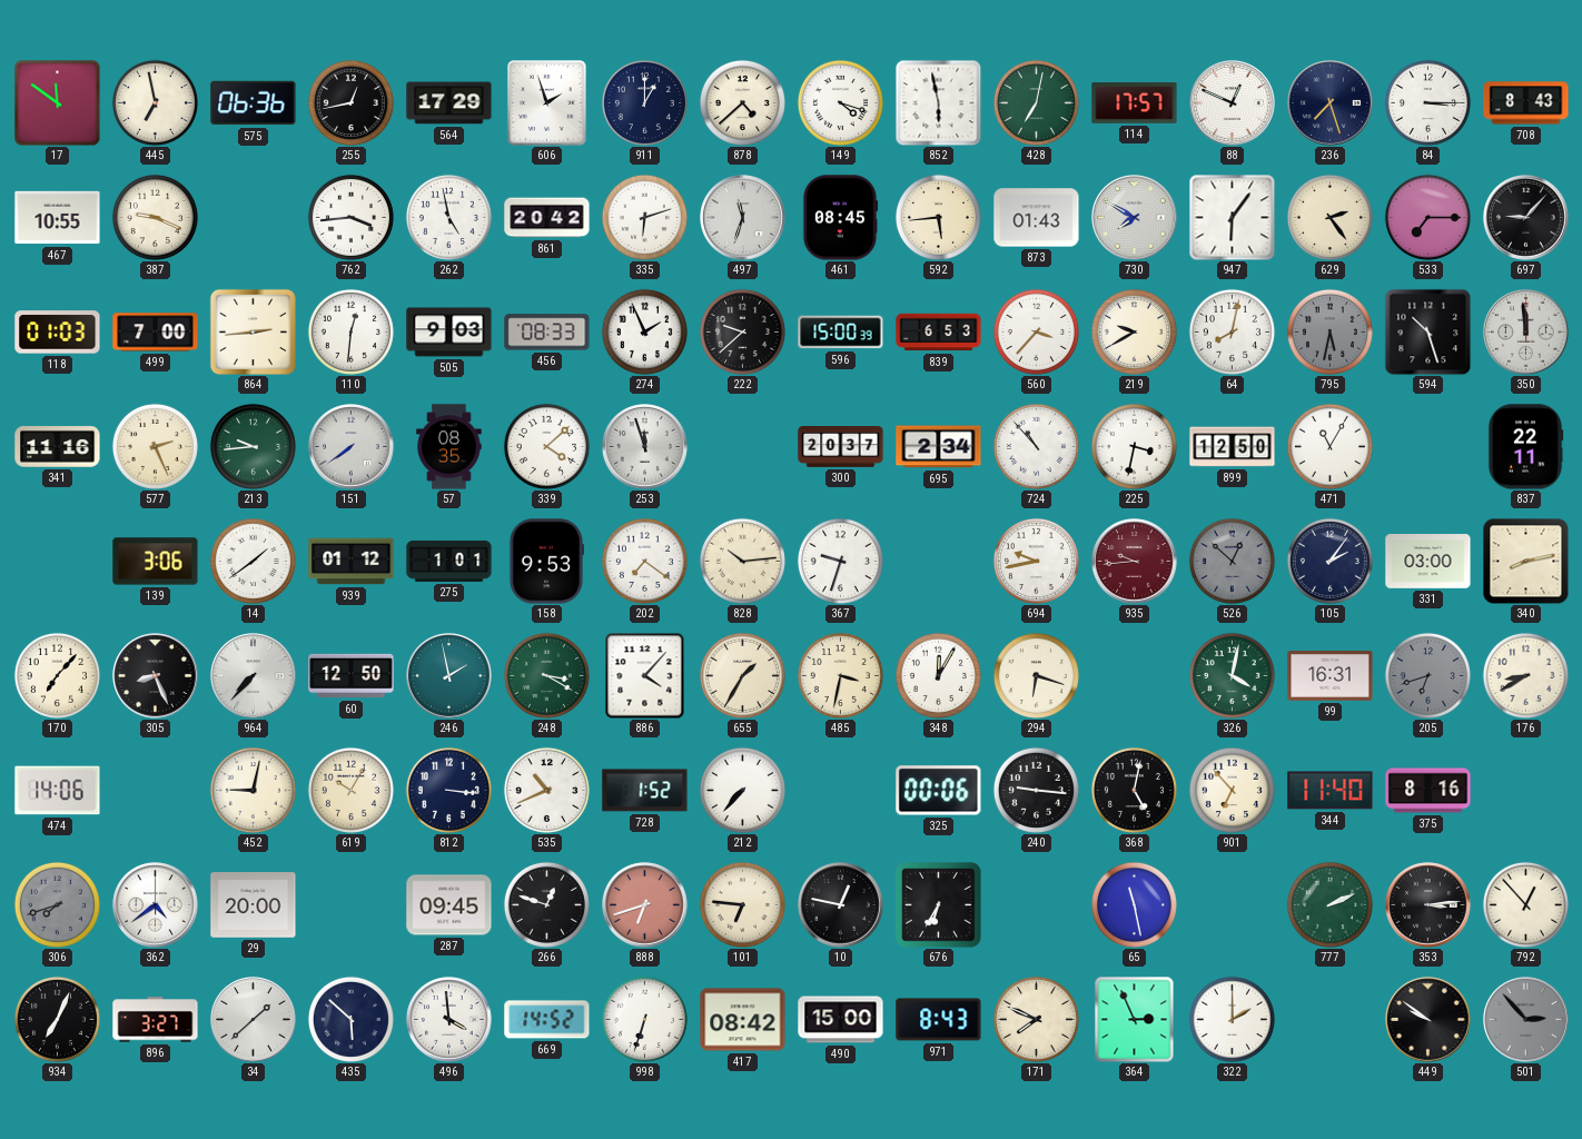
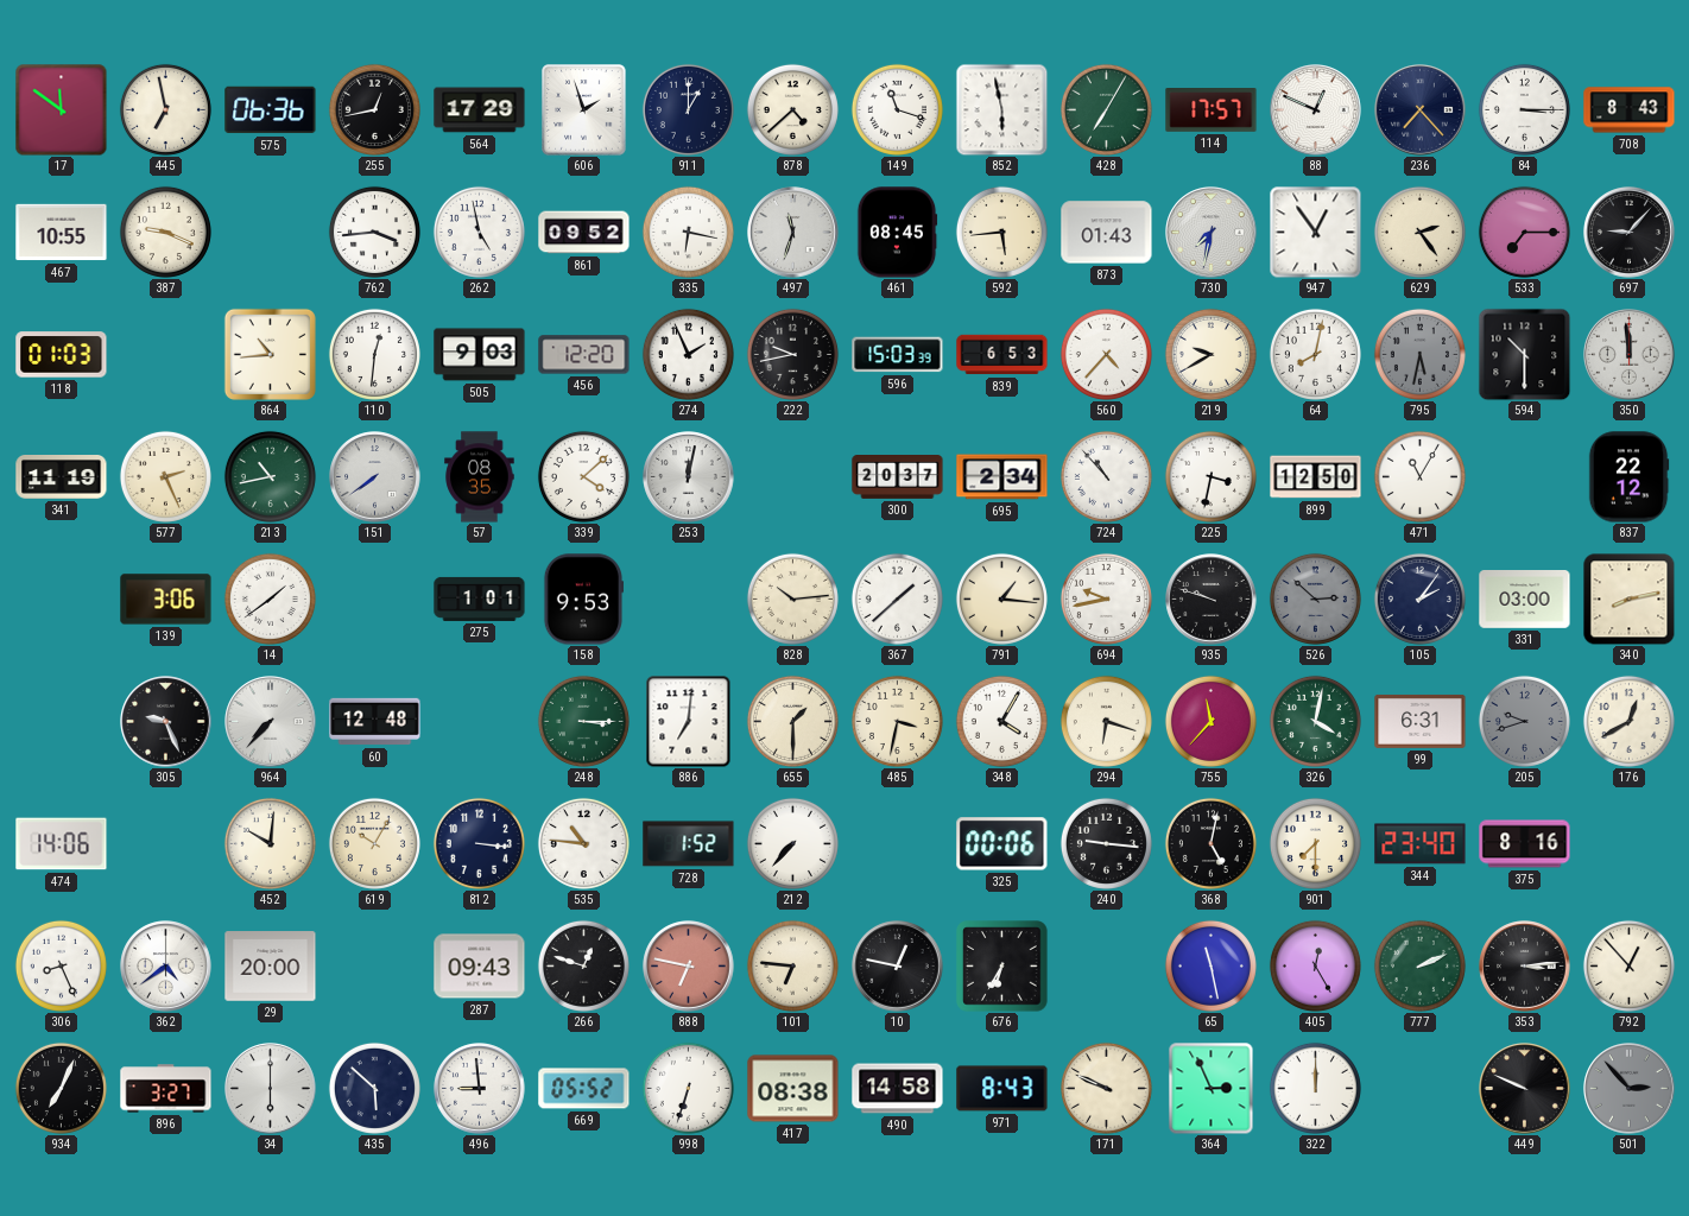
149: 4:18 -> 11:18 (897, 109)
428: 7:02 -> 7:05 (1106, 109)
236: 7:27 -> 7:23 (1421, 110)
861: 20:42 -> 09:52 (584, 233)
335: 6:12 -> 6:17 (688, 232)
730: 7:50 -> 7:32 (1212, 233)
947: 6:06 -> 12:54 (1315, 232)
499: 7:00 -> none (156, 333)
864: 2:44 -> 10:44 (270, 354)
456: 08:33 -> 12:20 (584, 355)
222: 9:38 -> 9:43 (792, 354)
596: 15:00 -> 15:03 (898, 355)
560: 3:37 -> 4:37 (1106, 354)
594: 10:27 -> 10:30 (1524, 354)
341: 11:16 -> 11:19 (62, 477)
213: 9:44 -> 10:43 (270, 476)
253: 11:57 -> 12:02 (689, 477)
837: 22:11 -> 22:12 (1628, 477)
939: 01:12 -> none (352, 562)
202: 7:21 -> none (644, 561)
367: 9:33 -> 1:38 (897, 598)
791: none -> 1:16 (1001, 598)
935: 9:44 -> 9:48 (1212, 600)
935 dial: burgundy -> black (1212, 600)
526: 12:52 -> 2:52 (1315, 598)
170: 7:07 -> none (57, 675)
305: 8:26 -> 9:26 (166, 722)
60: 12:50 -> 12:48 (375, 722)
246: 1:58 -> none (449, 676)
248: 3:20 -> 3:15 (583, 721)
886: 4:07 -> 7:01 (689, 721)
655: 1:35 -> 1:30 (792, 721)
348: 12:05 -> 4:05 (1001, 721)
755: none -> 11:37 (1210, 721)
99: 16:31 -> 6:31 (1421, 721)
205: 6:42 -> 9:42 (1524, 721)
176: 8:40 -> 12:40 (1628, 721)
452: 9:02 -> 10:01 (270, 843)
535: 10:41 -> 10:46 (583, 843)
901: 6:53 -> 7:30 (1315, 843)
344: 11:40 -> 23:40 (1421, 844)
306: 7:42 -> 8:26 (61, 965)
306 dial: grey -> white (61, 965)
287: 09:45 -> 09:43 (480, 967)
888: 6:42 -> 6:47 (689, 967)
405: none -> 12:25 (1315, 965)
34: 1:38 -> 6:00 (271, 1089)
496: 3:59 -> 8:59 (480, 1089)
669: 14:52 -> 05:52 (584, 1089)
417: 08:42 -> 08:38 (793, 1089)
490: 15:00 -> 14:58 (898, 1089)
171: 7:49 -> 9:49 (1106, 1088)
322: 2:00 -> 12:00 (1315, 1088)
449: 9:51 -> 9:49 (1525, 1089)
